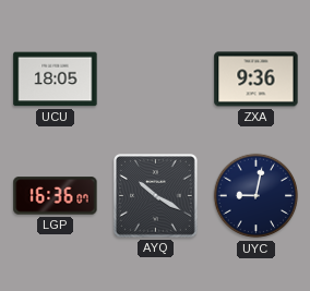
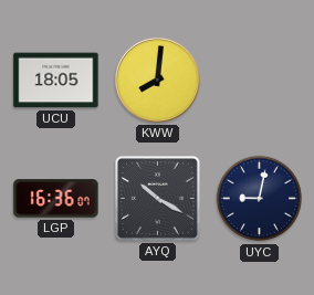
KWW: none -> 8:01 (157, 80)
ZXA: 9:36 -> none (257, 80)
